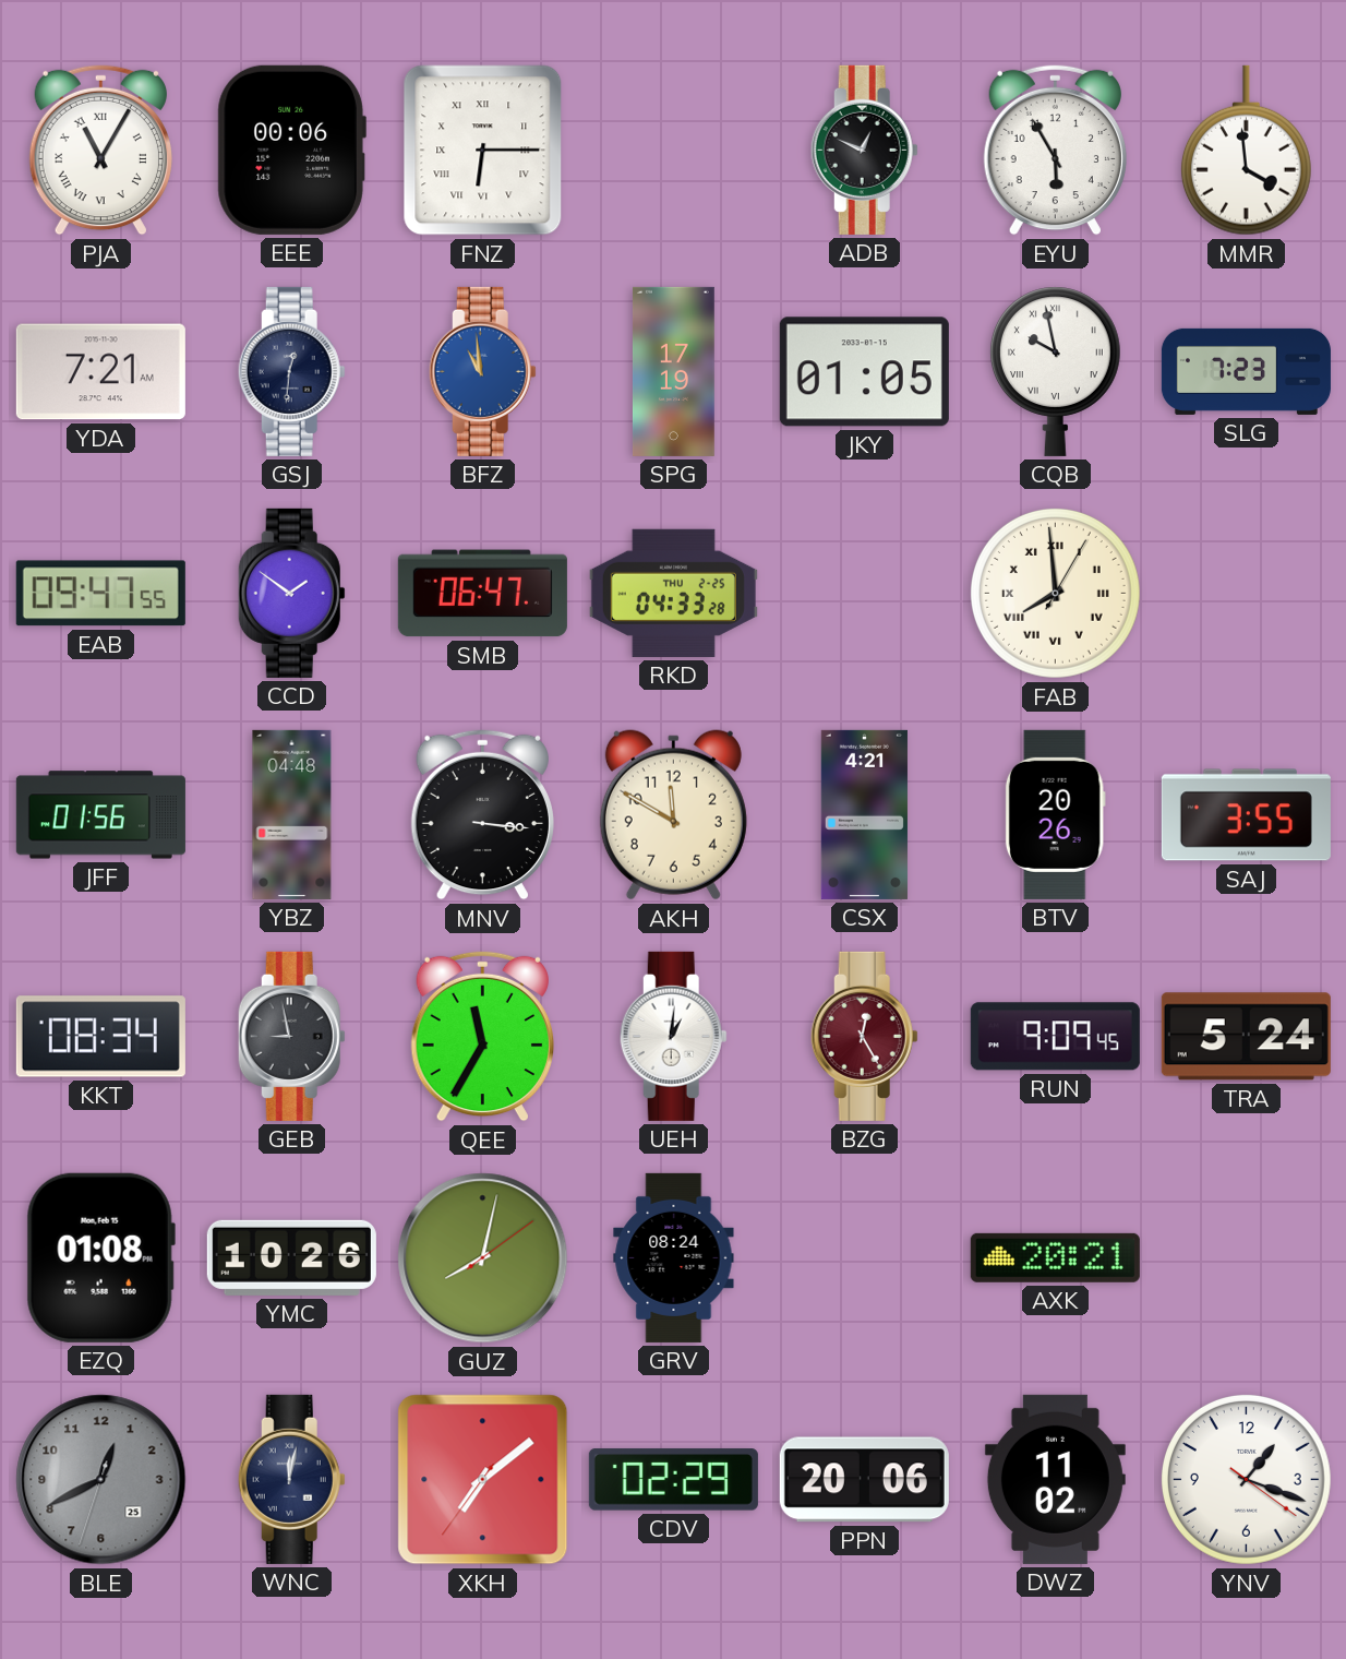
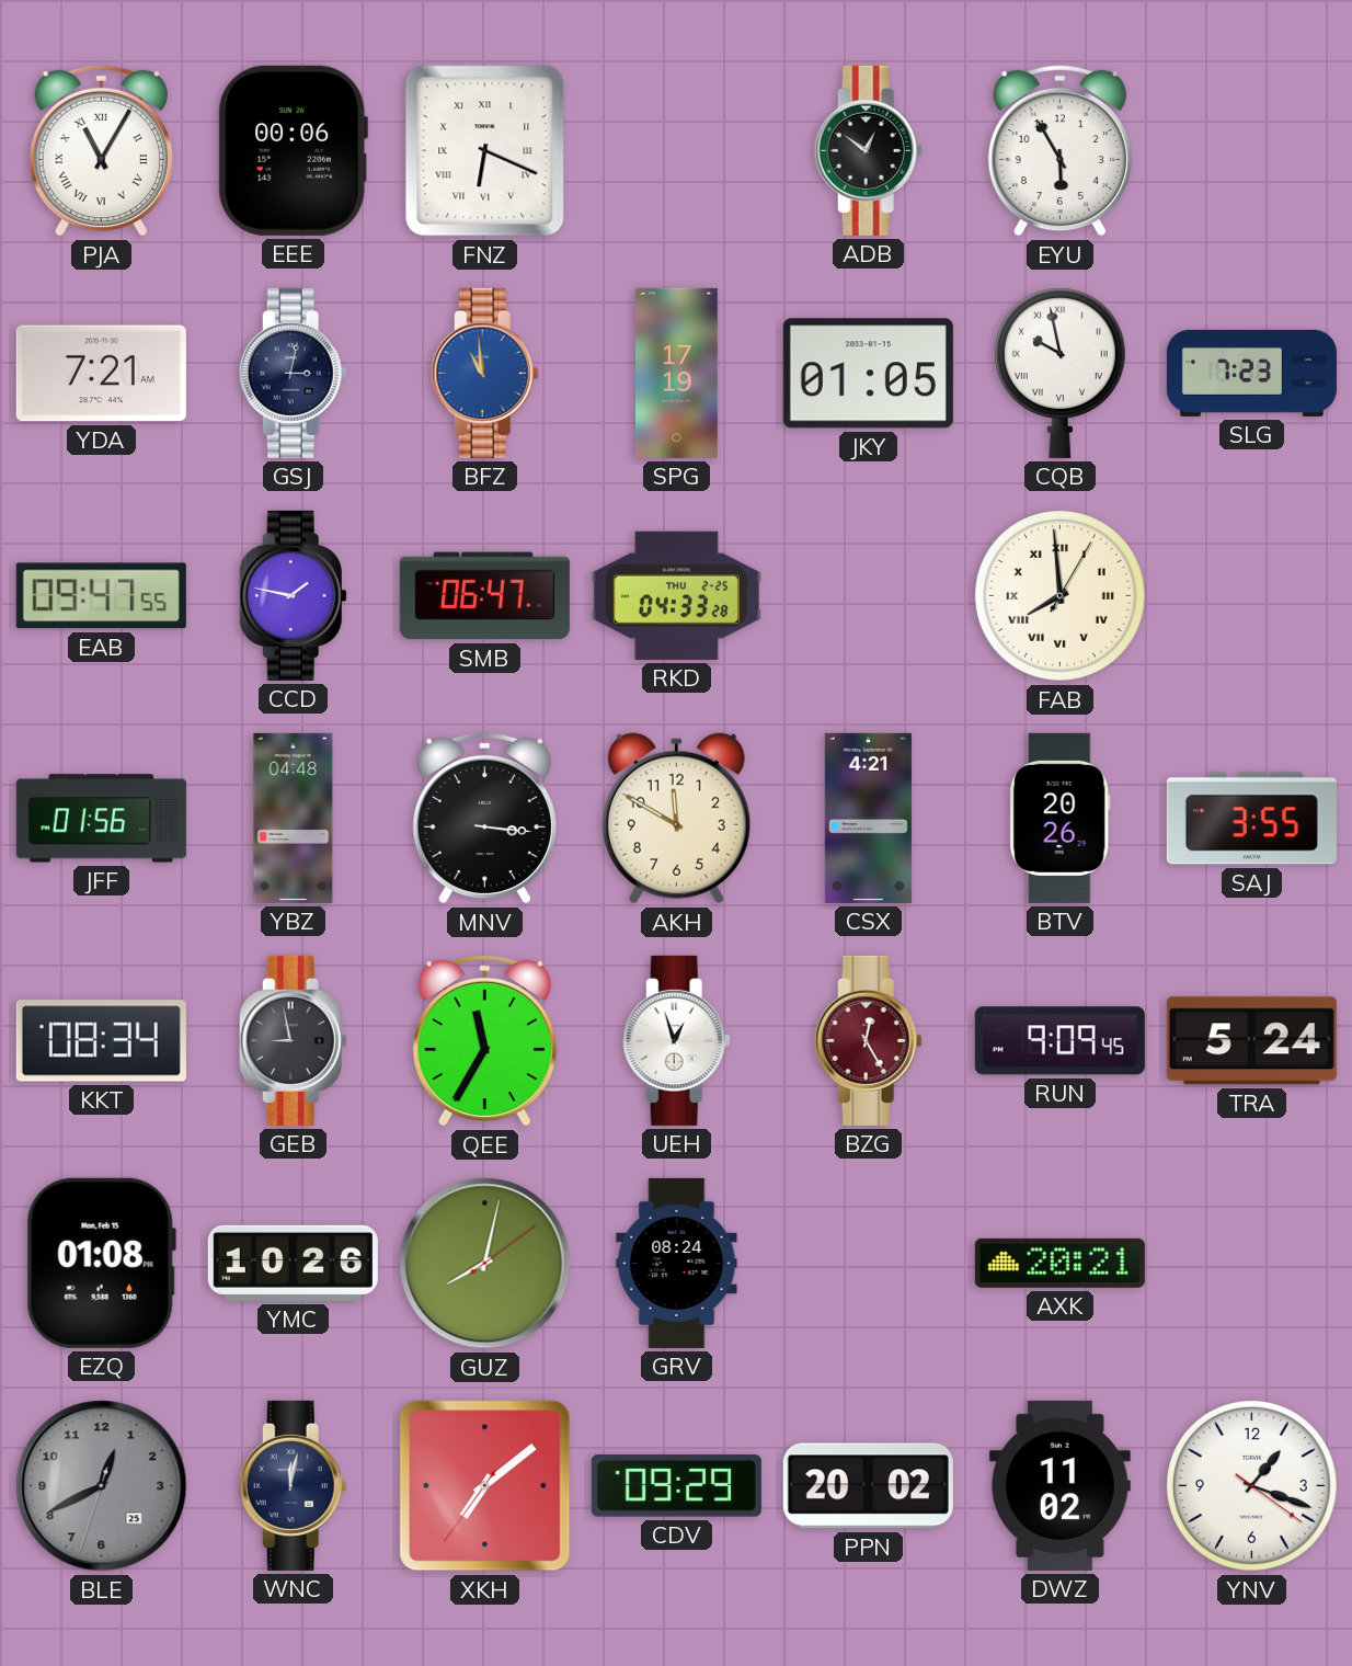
FNZ: 6:15 -> 6:19 (485, 151)
ADB: 12:49 -> 12:51 (868, 150)
MMR: 3:59 -> none (1246, 151)
GSJ: 12:31 -> 3:02 (293, 373)
CCD: 1:51 -> 1:47 (293, 595)
UEH: 1:01 -> 12:57 (676, 1040)
CDV: 02:29 -> 09:29 (676, 1486)
PPN: 20:06 -> 20:02 (868, 1486)
